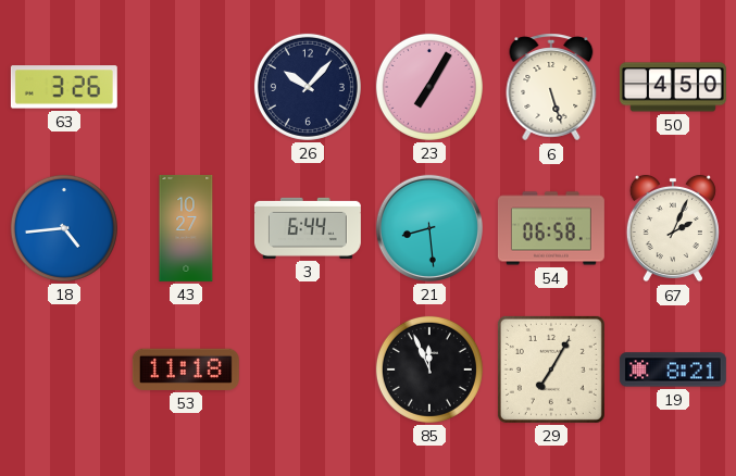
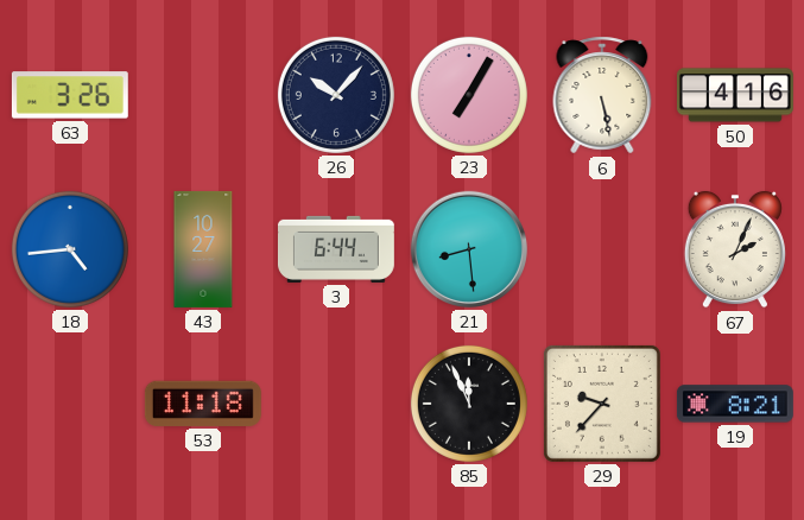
6: 5:27 -> 5:28 (602, 95)
50: 4:50 -> 4:16 (735, 95)
54: 06:58 -> none (551, 228)
29: 7:05 -> 9:37 (602, 404)
